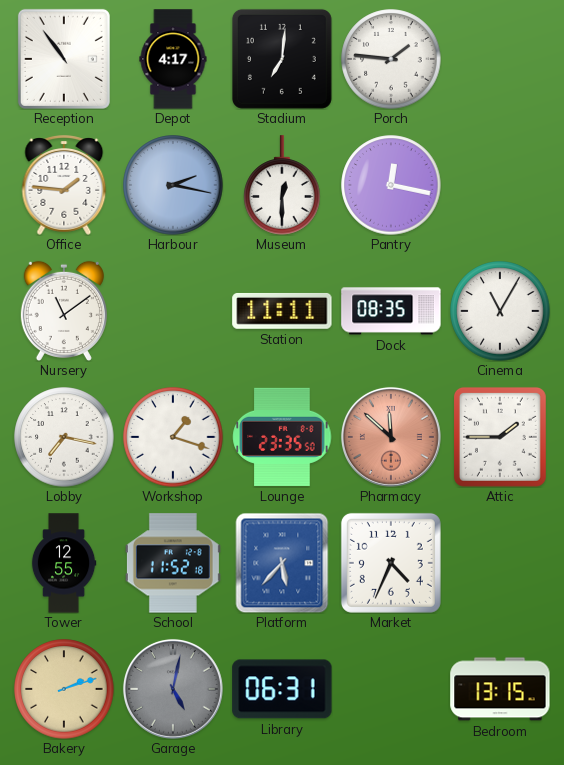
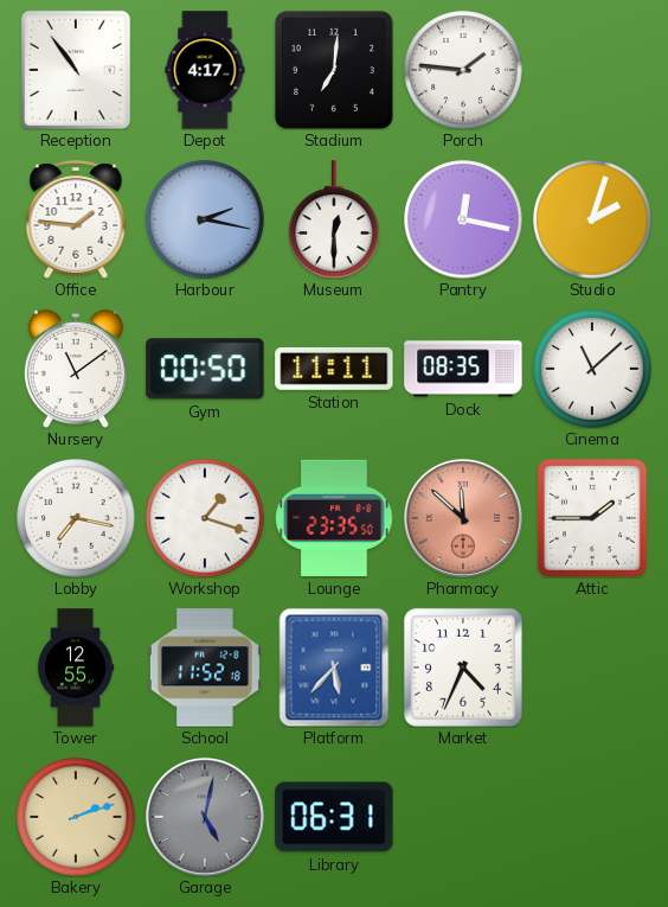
Studio: none -> 2:03 (592, 219)
Gym: none -> 00:50 (205, 369)
Cinema: 11:05 -> 11:08 (592, 369)
Bedroom: 13:15 -> none (500, 689)
